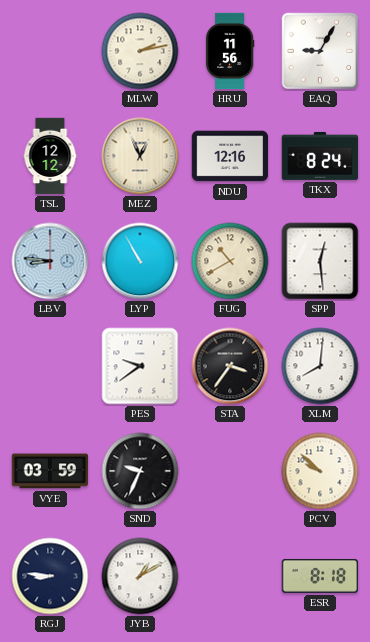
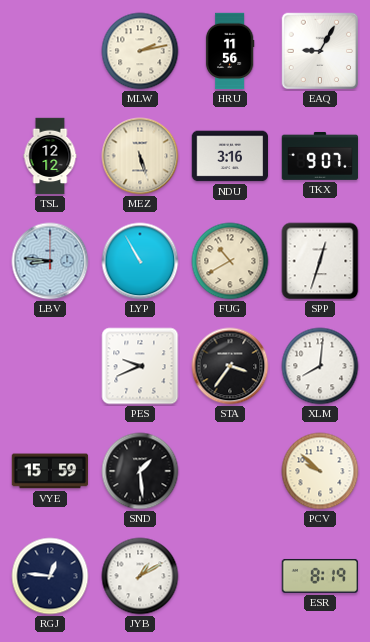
MEZ: 12:56 -> 5:27 (140, 156)
NDU: 12:16 -> 3:16 (230, 156)
TKX: 8:24 -> 9:07 (320, 156)
SPP: 12:29 -> 12:33 (320, 261)
PES: 9:39 -> 9:41 (140, 366)
VYE: 03:59 -> 15:59 (50, 471)
SND: 9:34 -> 1:29 (140, 471)
RGJ: 8:46 -> 12:46 (50, 576)
ESR: 8:18 -> 8:19 (320, 576)
